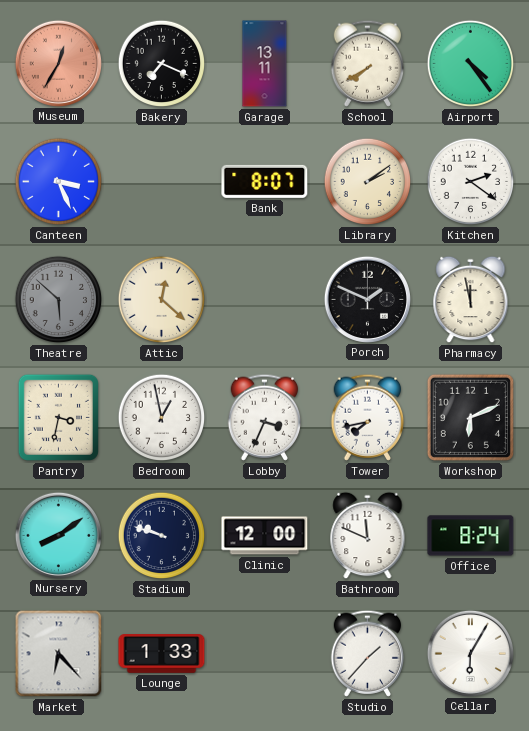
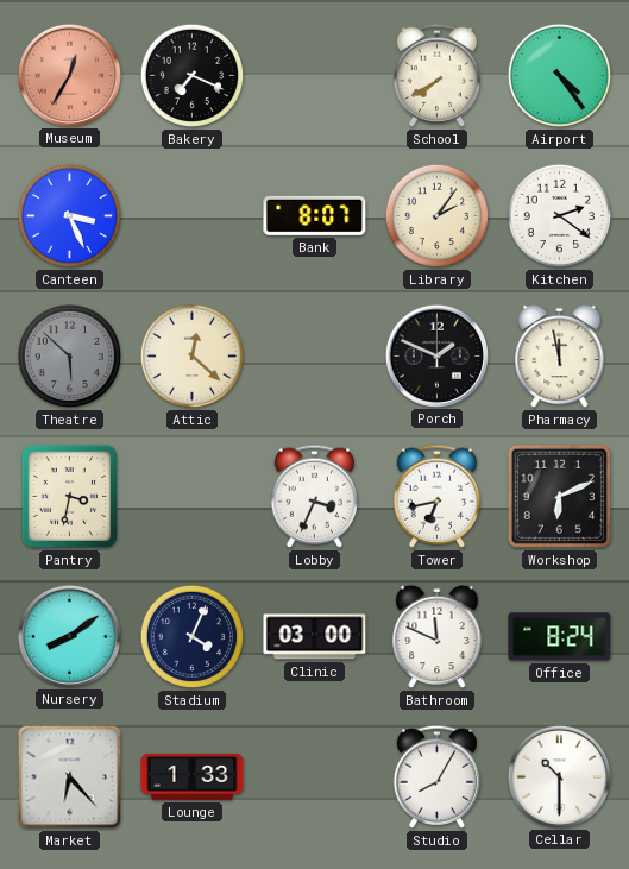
Garage: 13:11 -> none (265, 64)
Library: 2:09 -> 2:06 (438, 216)
Bedroom: 12:58 -> none (162, 418)
Tower: 7:43 -> 6:43 (438, 496)
Stadium: 9:48 -> 4:04 (193, 637)
Clinic: 12:00 -> 03:00 (315, 637)
Studio: 1:37 -> 8:05 (438, 776)
Cellar: 6:05 -> 10:30 (559, 776)
